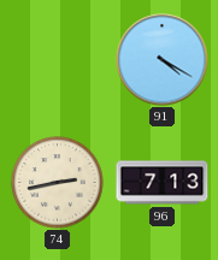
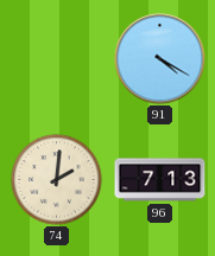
74: 2:43 -> 2:01 (57, 180)
